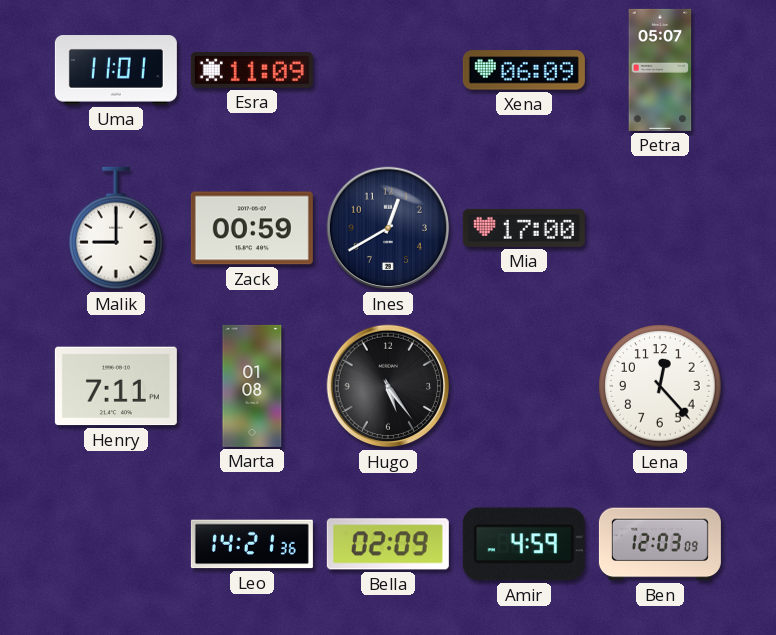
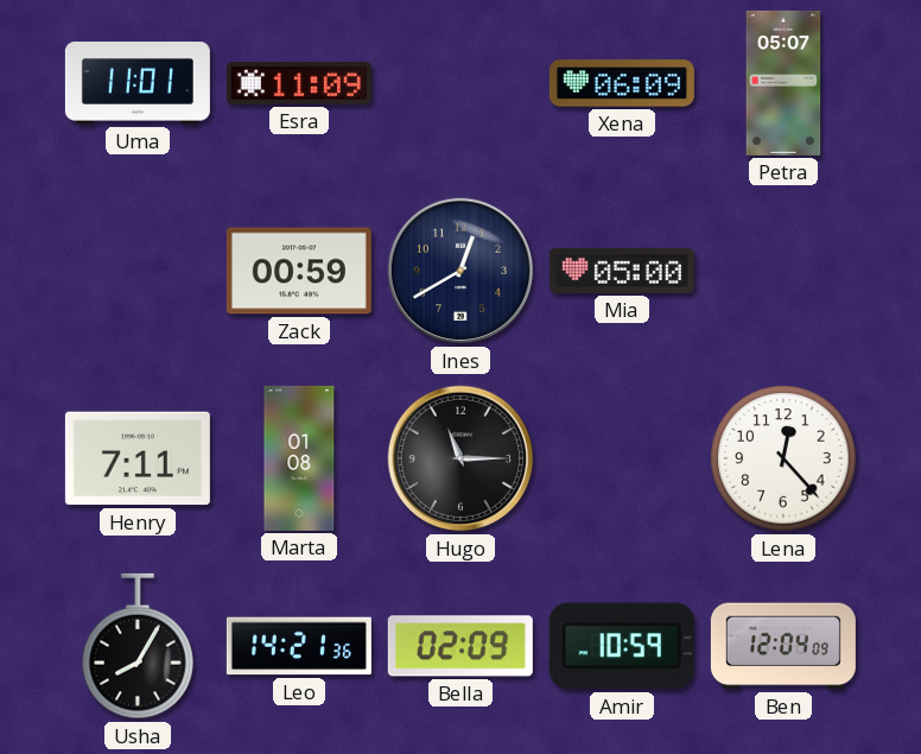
Malik: 9:00 -> none (116, 228)
Mia: 17:00 -> 05:00 (622, 271)
Hugo: 5:24 -> 11:15 (460, 458)
Usha: none -> 8:05 (138, 646)
Amir: 4:59 -> 10:59 (622, 646)
Ben: 12:03 -> 12:04 (783, 646)
